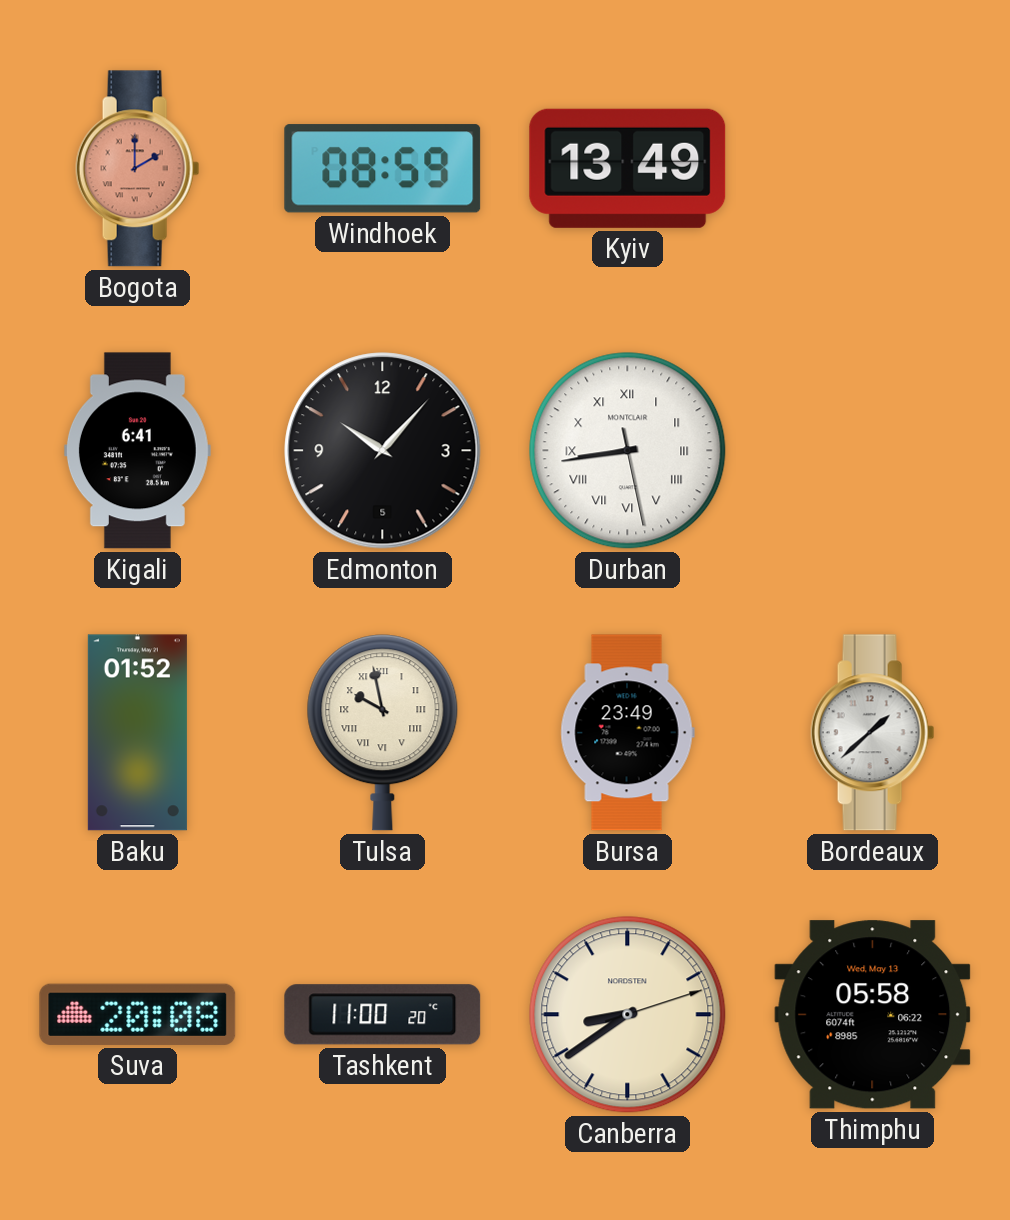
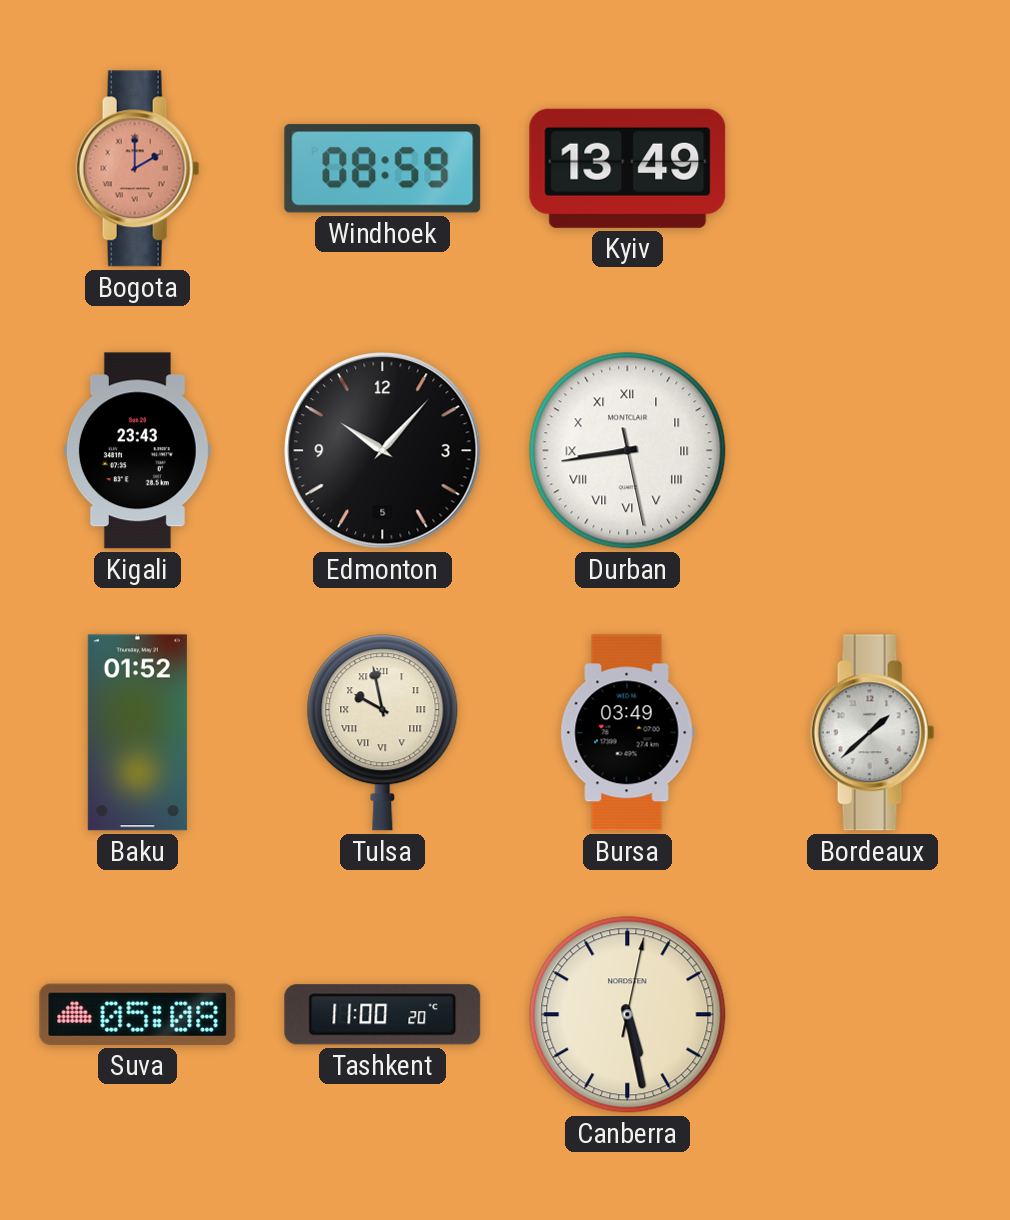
Kigali: 6:41 -> 23:43 (137, 451)
Bursa: 23:49 -> 03:49 (627, 733)
Suva: 20:08 -> 05:08 (138, 1014)
Canberra: 8:39 -> 5:28 (628, 1015)
Thimphu: 05:58 -> none (873, 1015)
